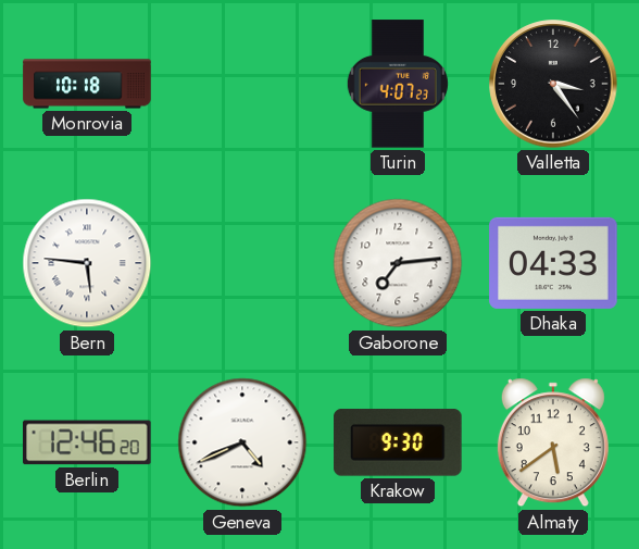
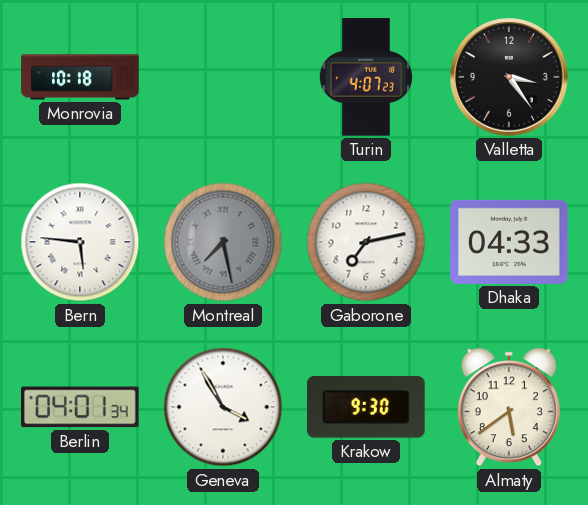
Montreal: none -> 7:28 (223, 242)
Gaborone: 7:14 -> 7:13 (366, 242)
Berlin: 12:46 -> 04:01 (81, 407)
Geneva: 4:41 -> 3:55 (223, 407)
